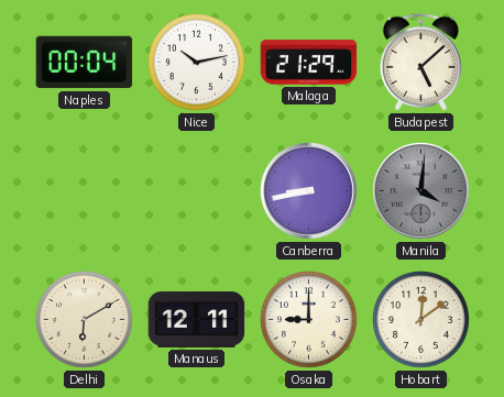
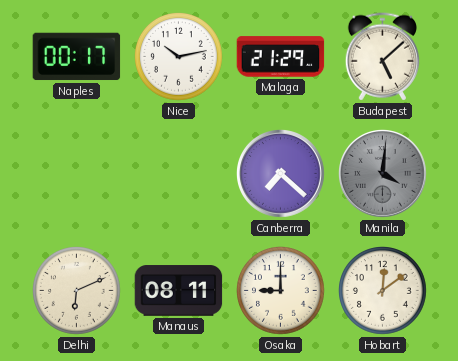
Naples: 00:04 -> 00:17 (77, 57)
Canberra: 8:43 -> 7:22 (281, 174)
Delhi: 6:10 -> 6:11 (77, 291)
Manaus: 12:11 -> 08:11 (179, 291)
